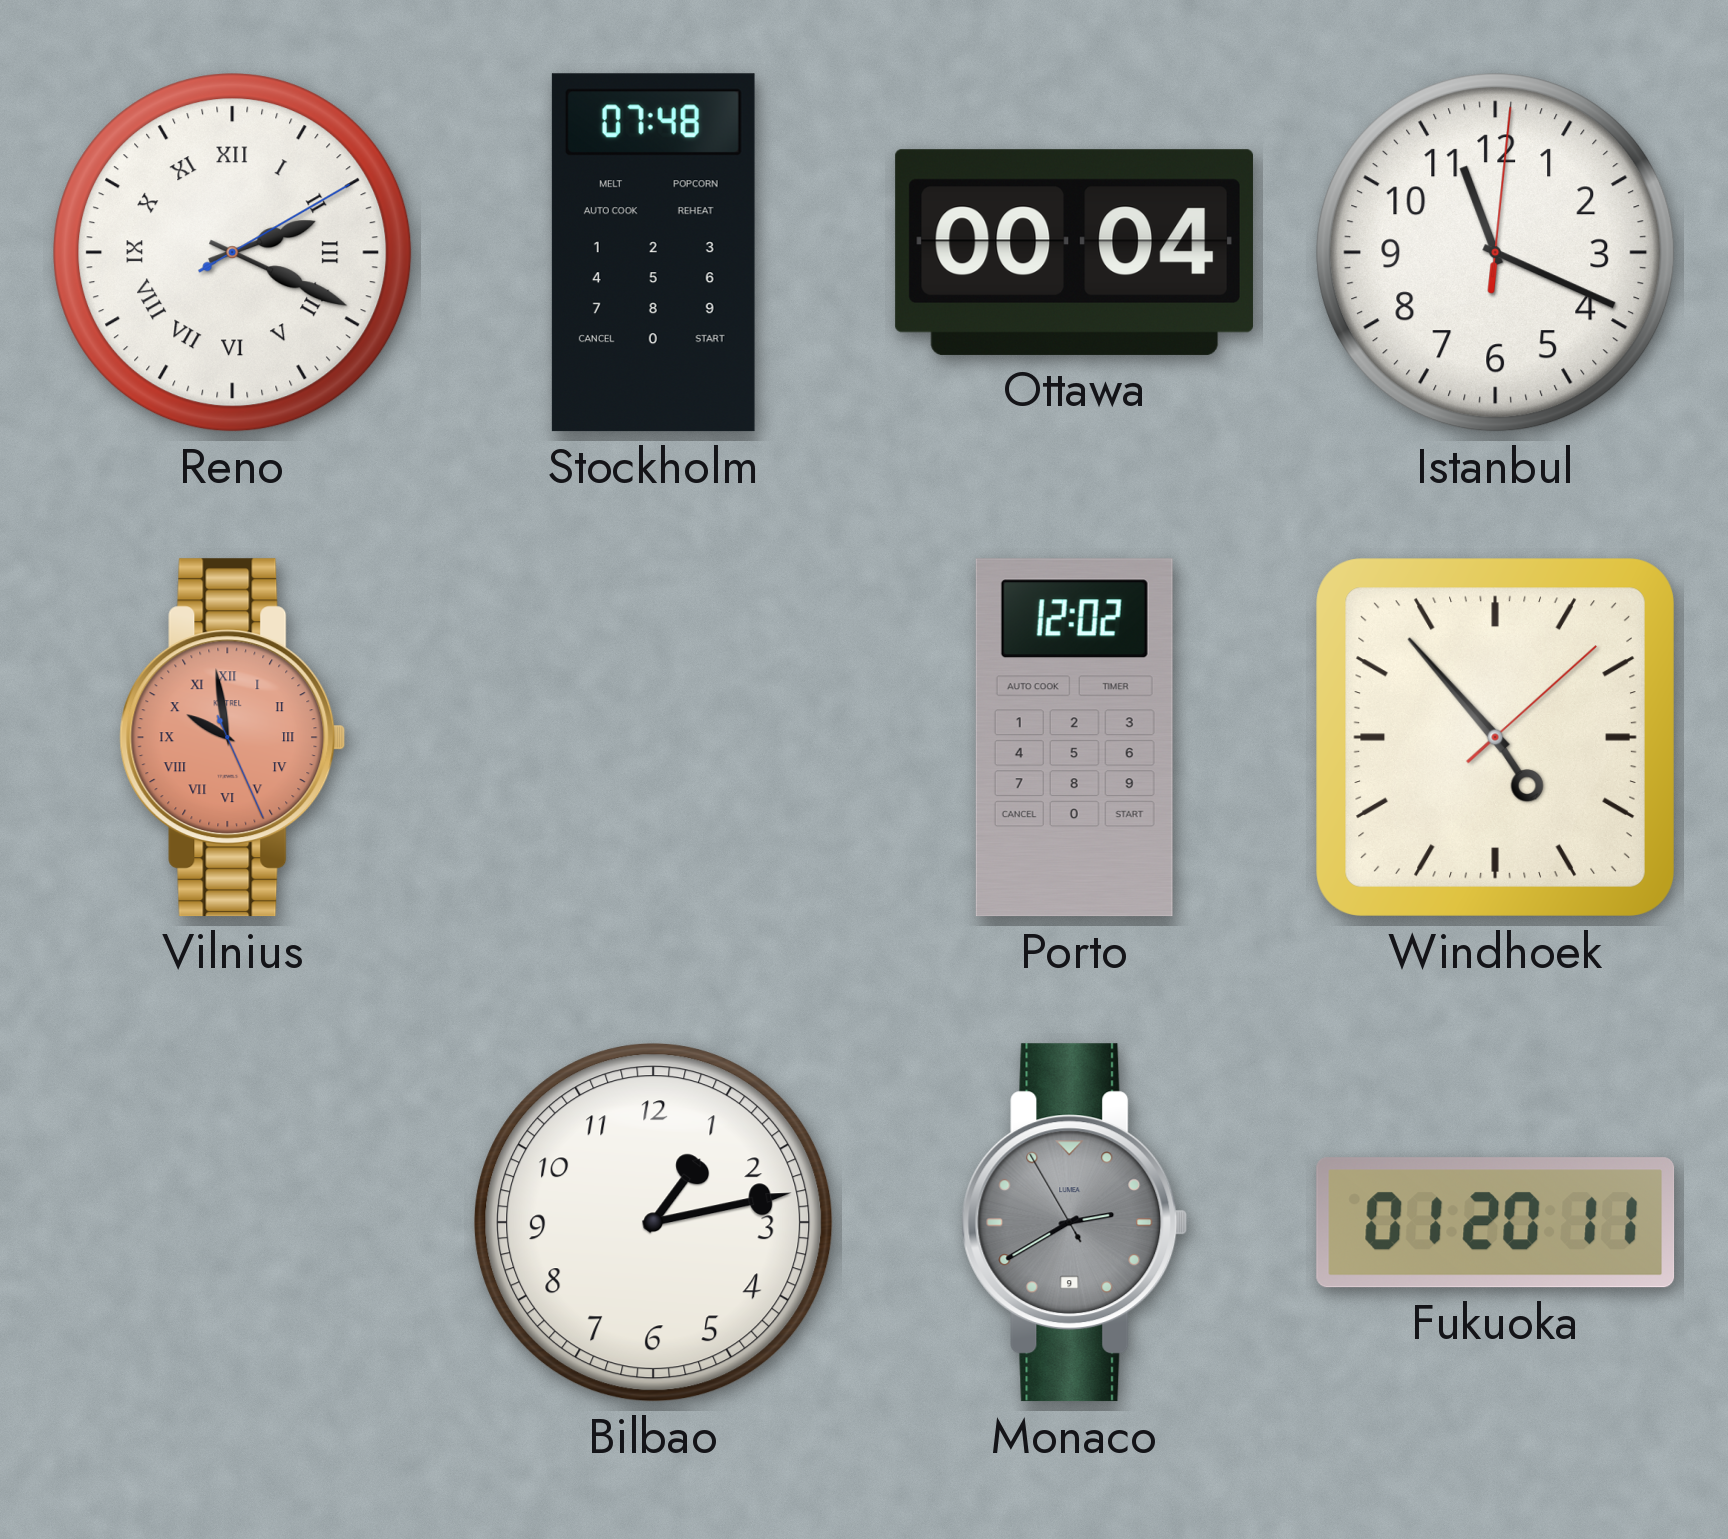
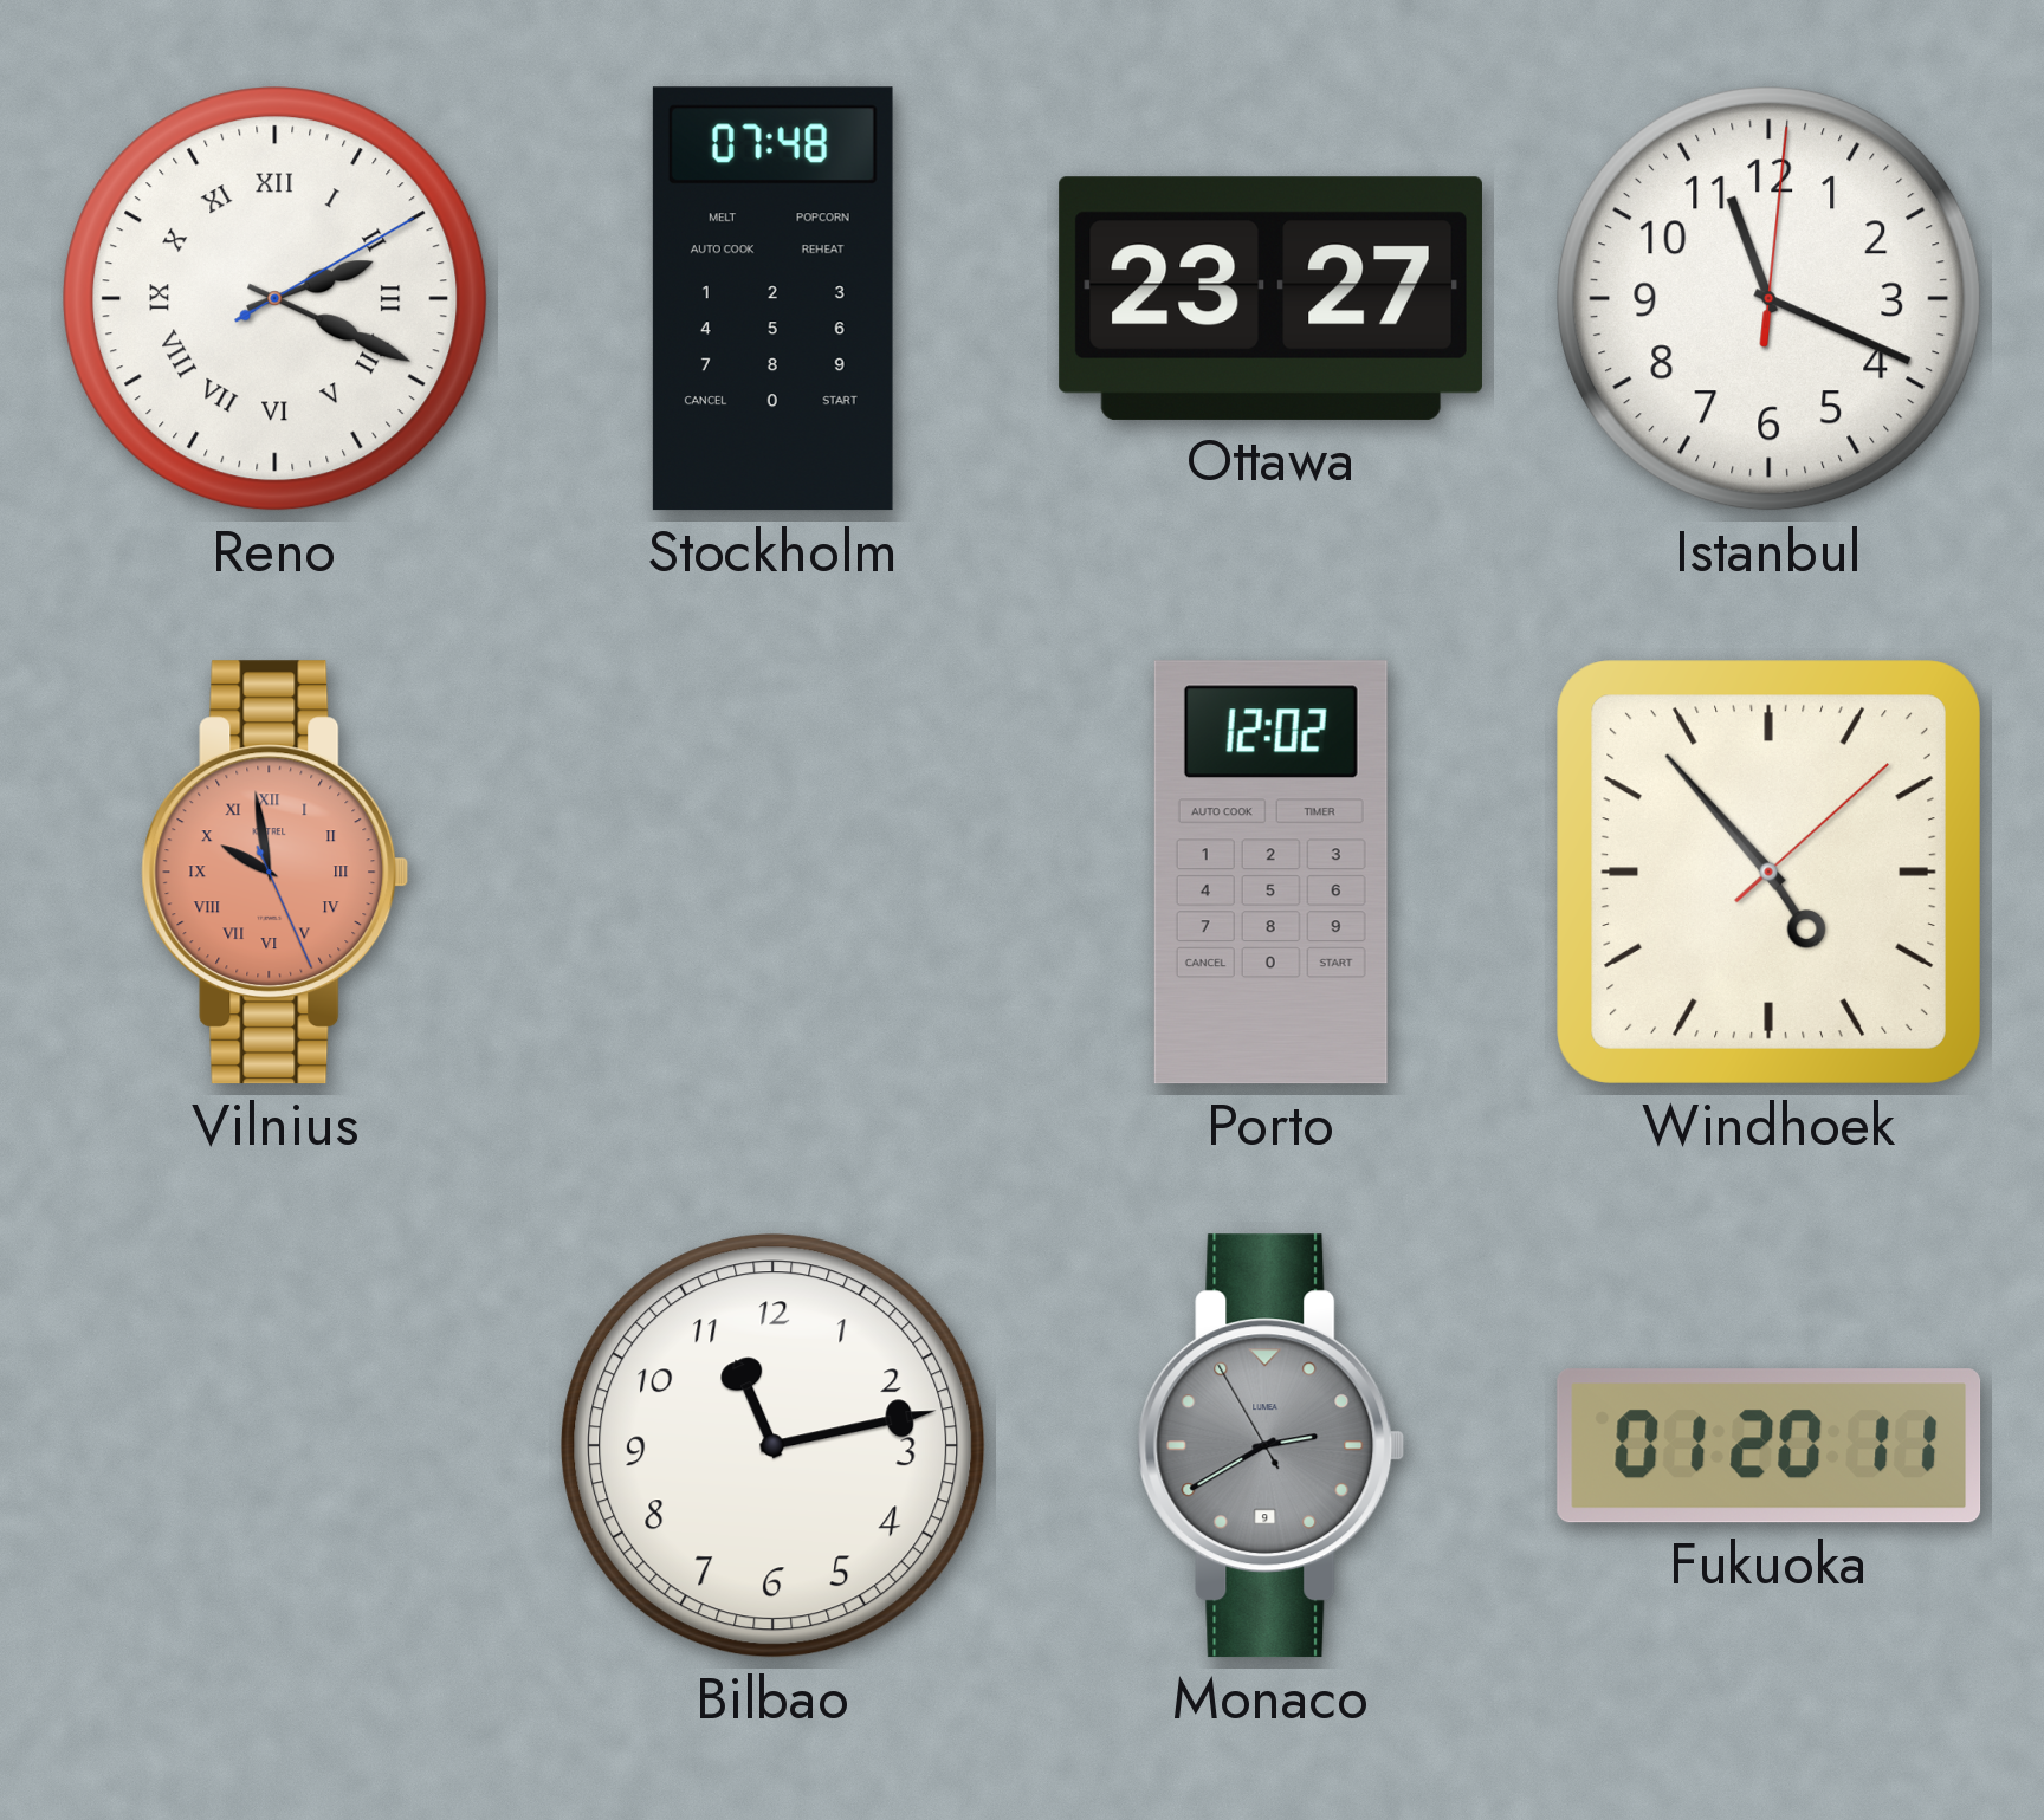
Ottawa: 00:04 -> 23:27 (1270, 298)
Bilbao: 1:13 -> 11:13 (774, 1446)
